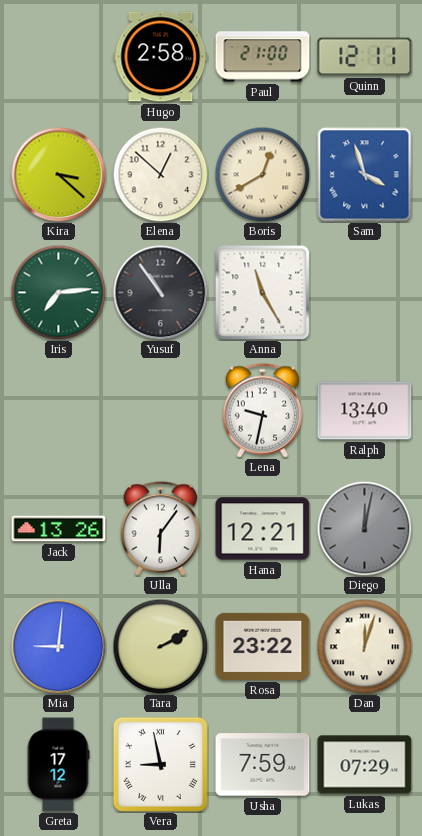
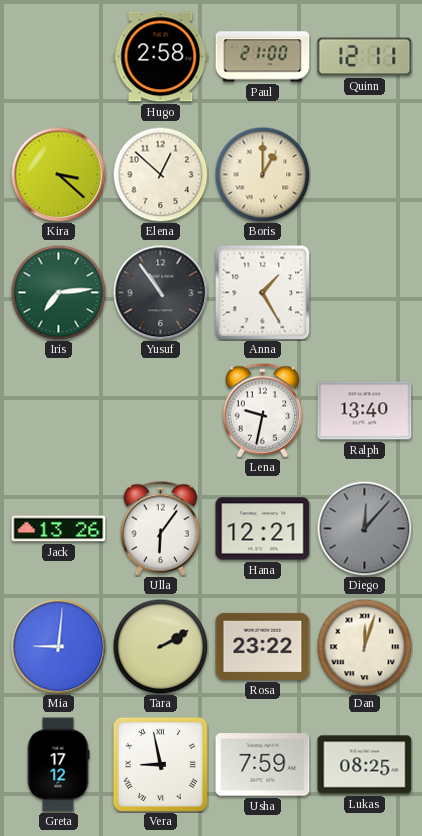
Boris: 12:40 -> 1:00 (262, 174)
Sam: 3:57 -> none (365, 175)
Anna: 11:25 -> 1:25 (262, 292)
Diego: 12:02 -> 12:07 (364, 528)
Lukas: 07:29 -> 08:25 (365, 765)
